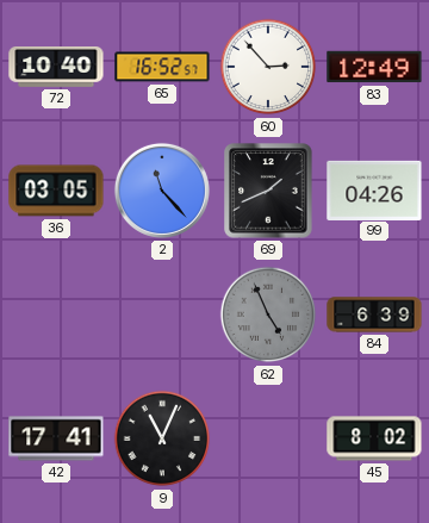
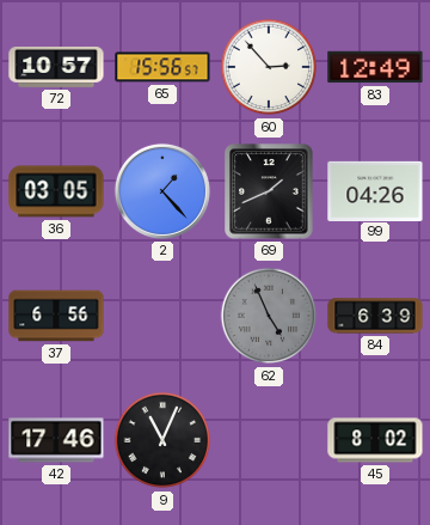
72: 10:40 -> 10:57 (56, 68)
65: 16:52 -> 15:56 (162, 67)
2: 11:23 -> 1:23 (162, 191)
37: none -> 6:56 (56, 316)
42: 17:41 -> 17:46 (56, 440)
